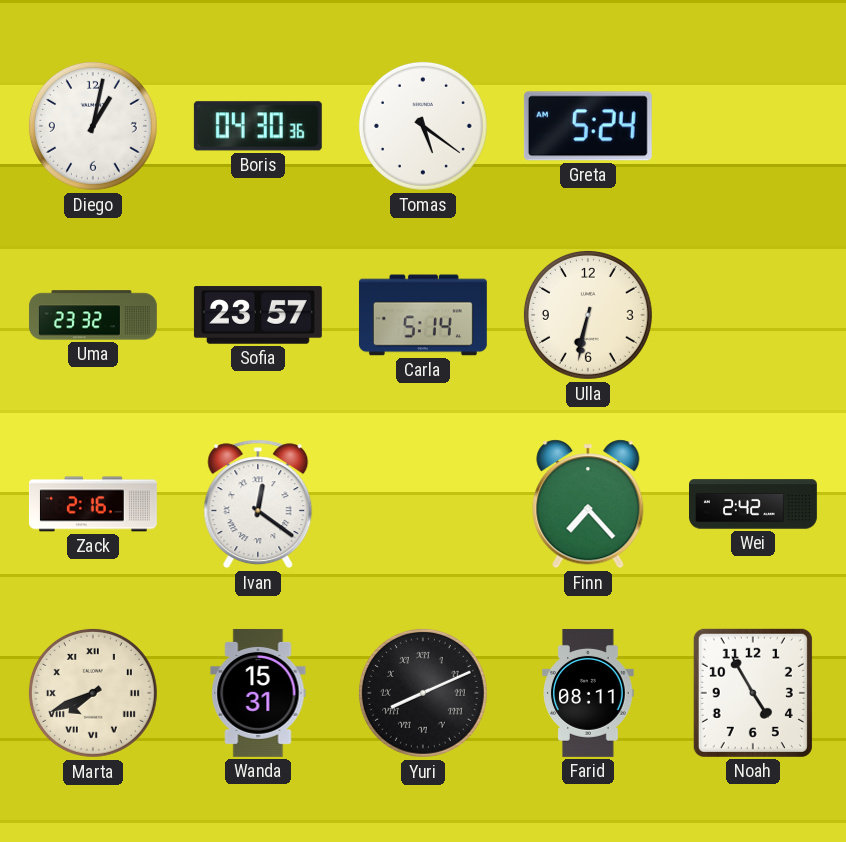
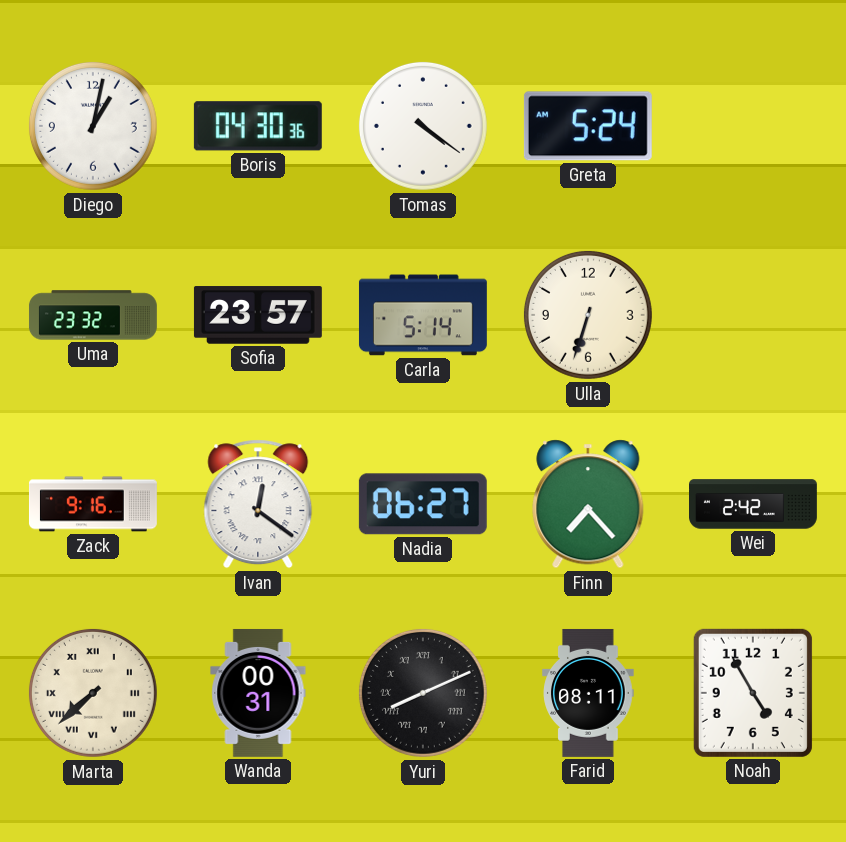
Tomas: 5:21 -> 4:21 (423, 126)
Ulla: 6:32 -> 6:33 (588, 315)
Zack: 2:16 -> 9:16 (93, 504)
Nadia: none -> 06:27 (423, 504)
Marta: 7:41 -> 7:38 (93, 693)
Wanda: 15:31 -> 00:31 (258, 693)
